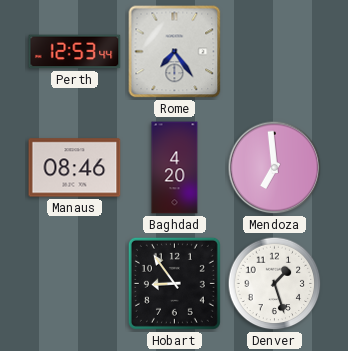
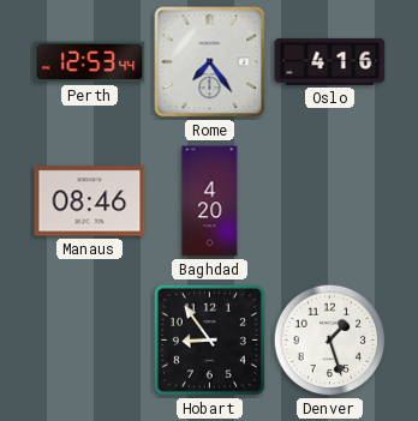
Oslo: none -> 4:16 (330, 61)
Mendoza: 6:59 -> none (275, 168)
